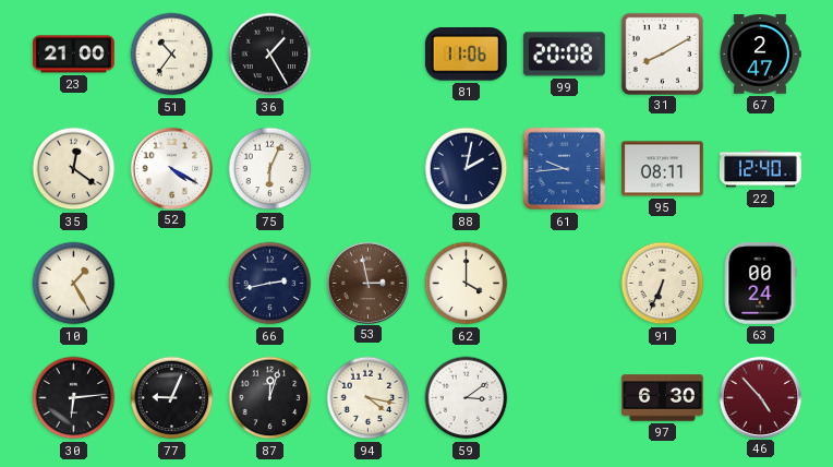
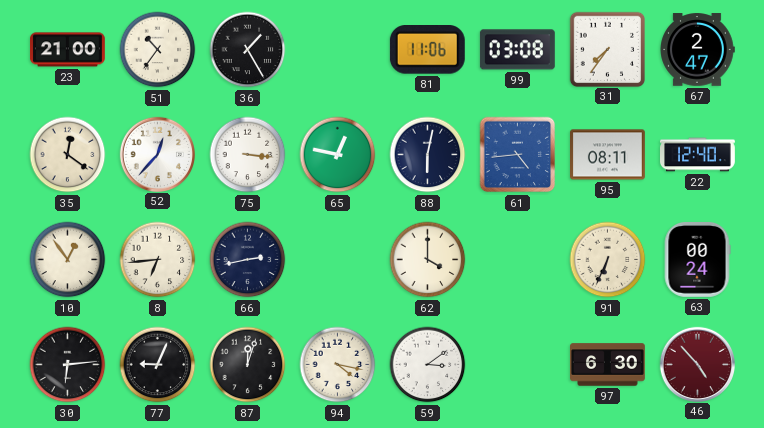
99: 20:08 -> 03:08 (517, 50)
31: 8:10 -> 7:36 (607, 49)
52: 4:20 -> 12:37 (157, 154)
75: 6:04 -> 3:16 (248, 155)
65: none -> 12:47 (338, 155)
88: 2:02 -> 6:02 (428, 155)
61: 9:44 -> 4:44 (518, 155)
10: 1:25 -> 12:54 (68, 260)
8: none -> 6:44 (158, 260)
53: 2:58 -> none (367, 283)
